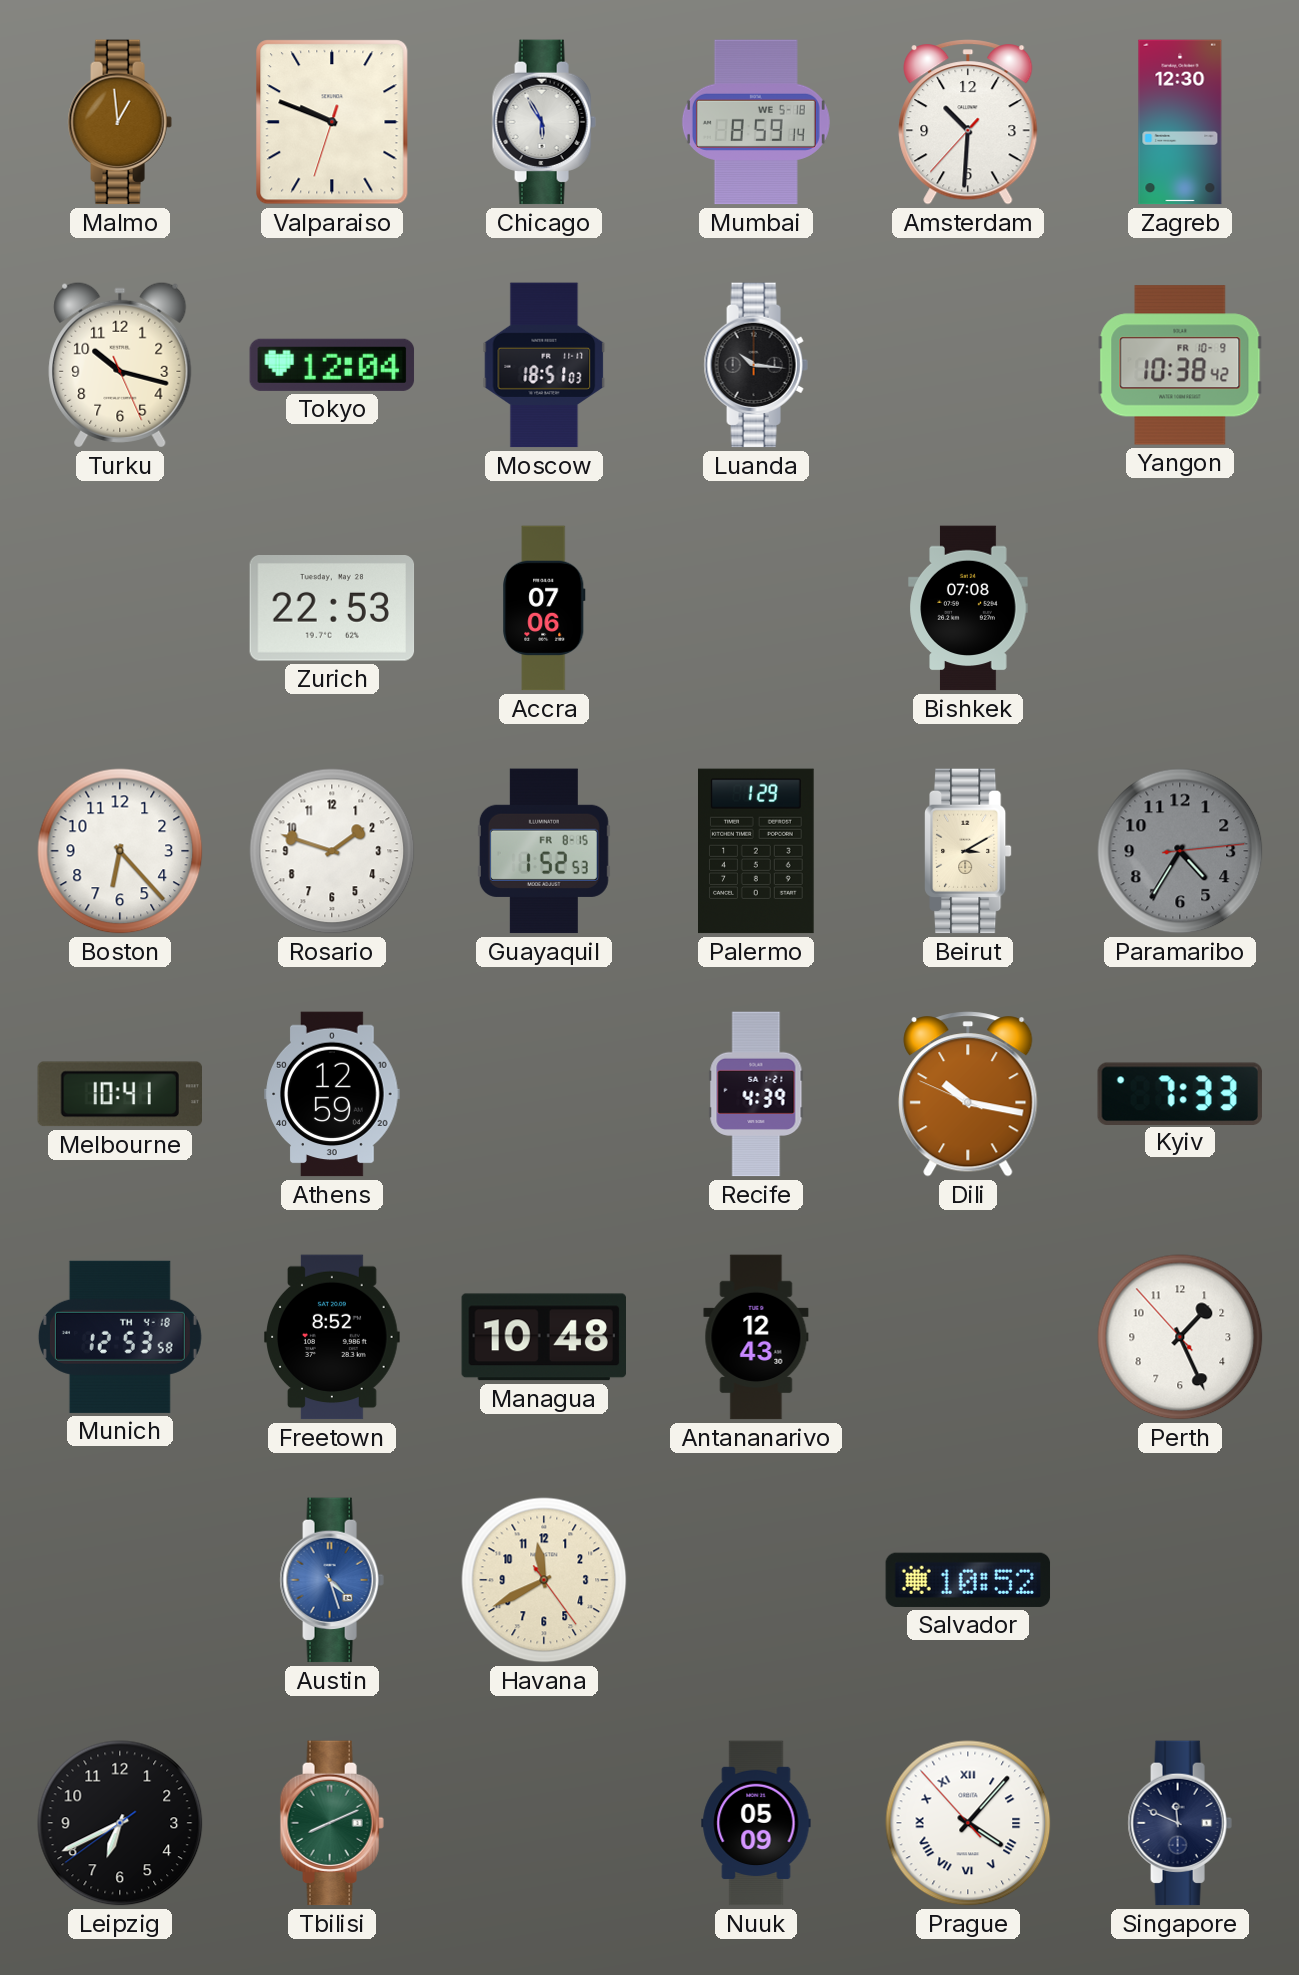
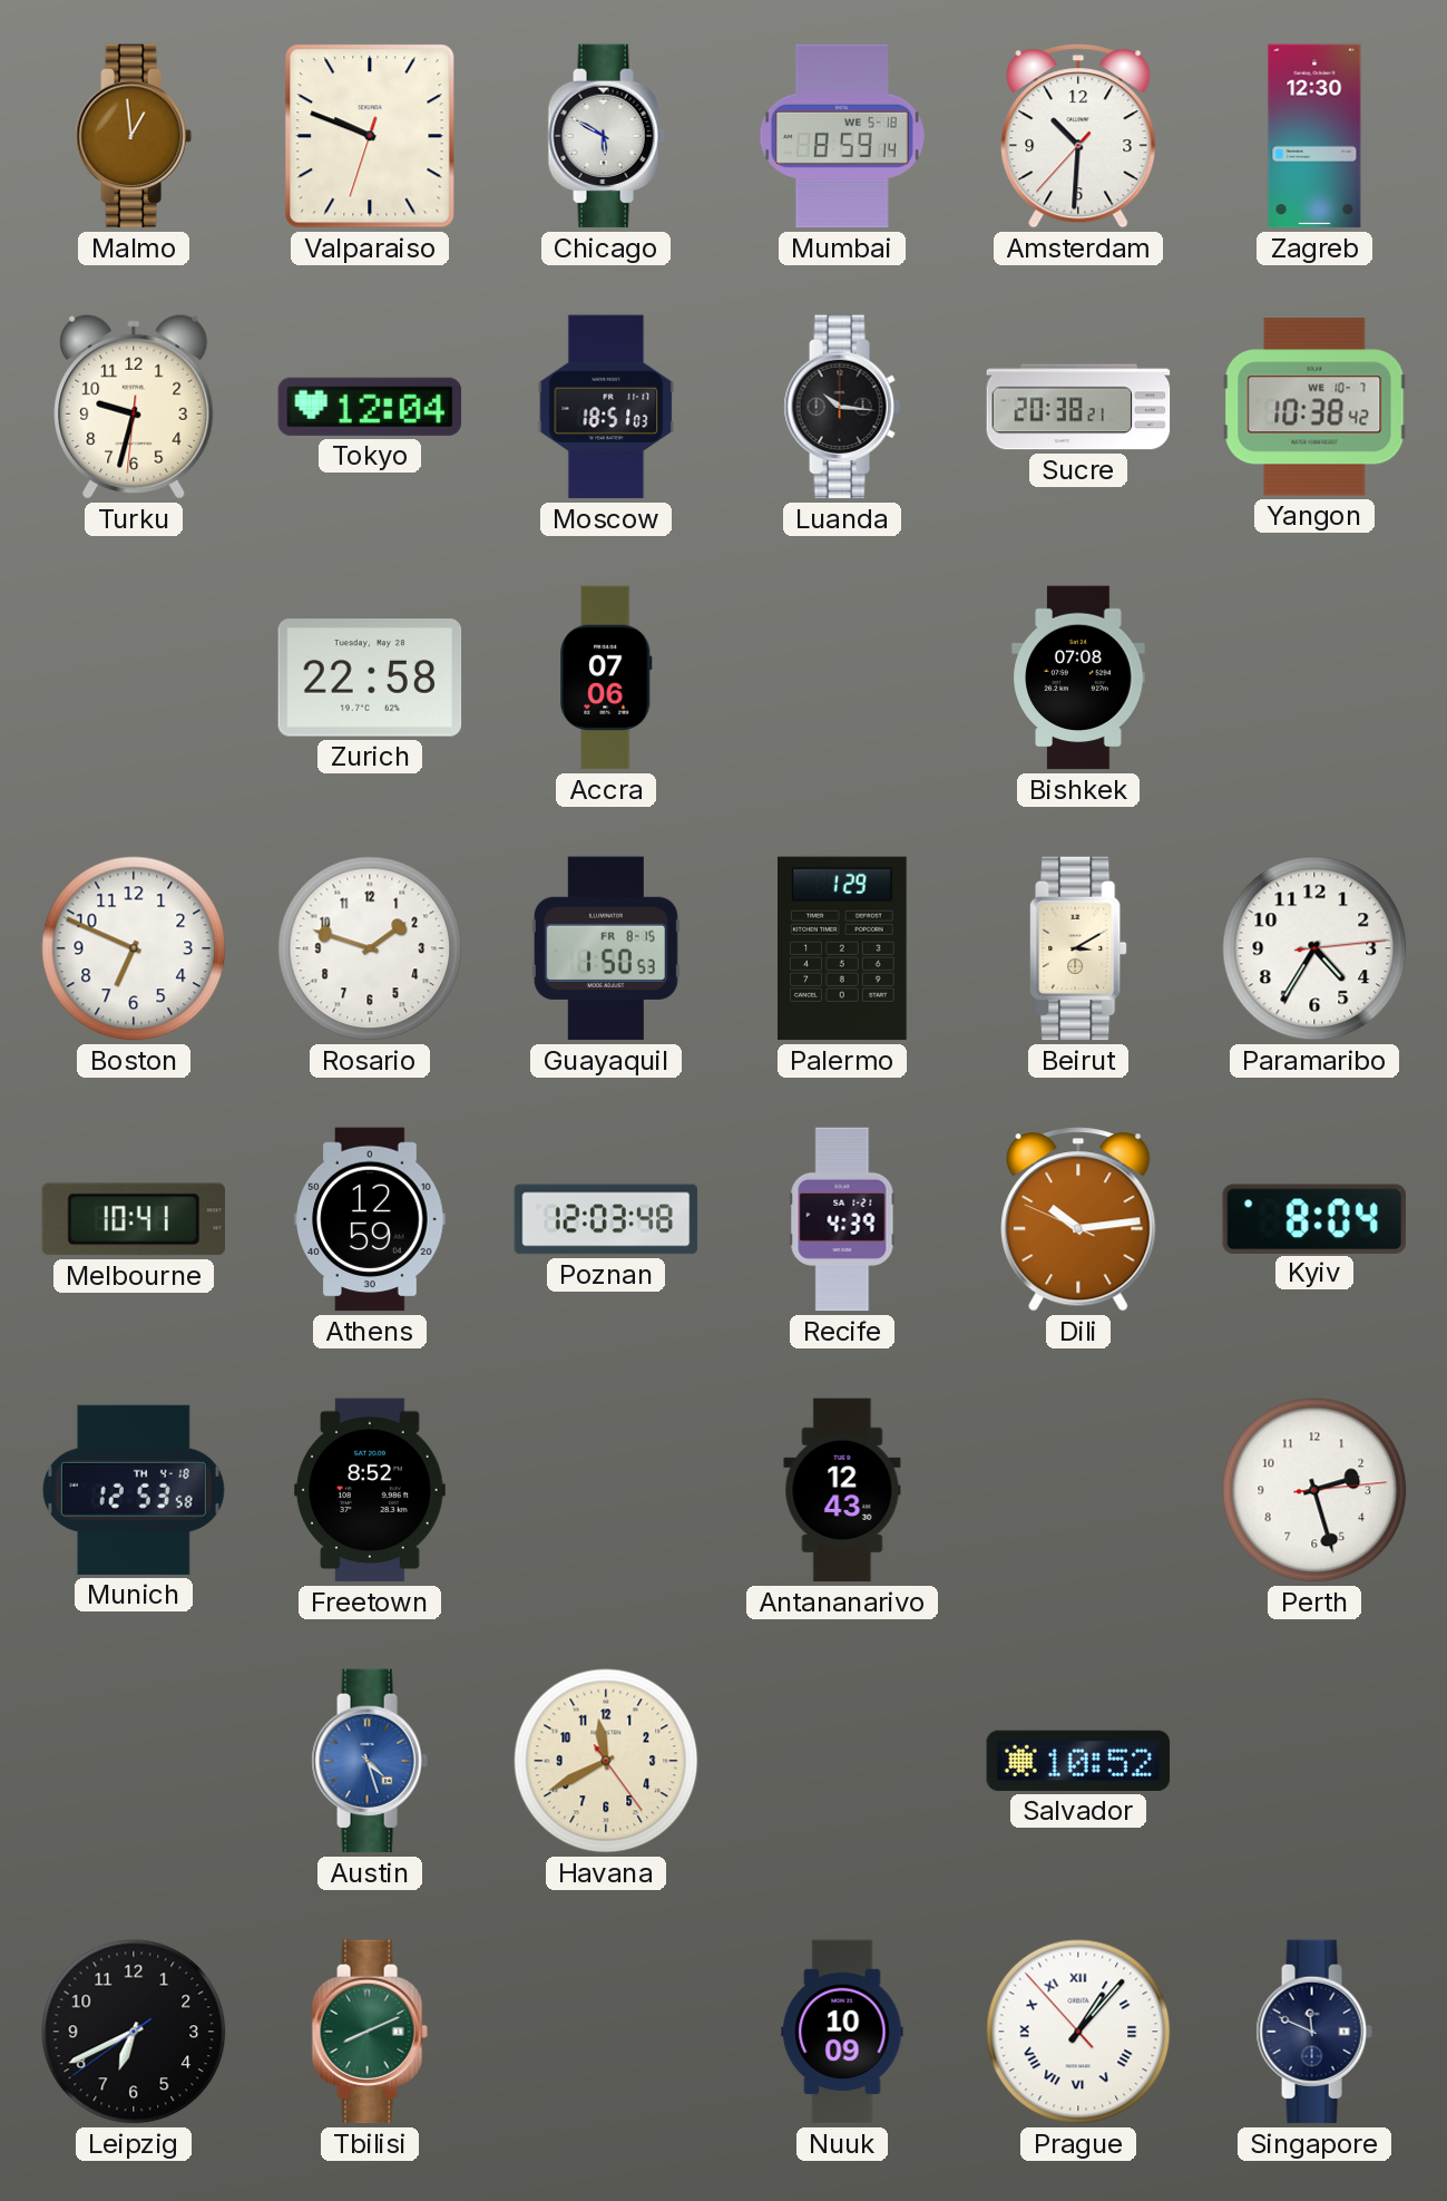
Chicago: 5:55 -> 5:50 (606, 136)
Turku: 10:17 -> 9:32 (134, 407)
Sucre: none -> 20:38 (1078, 407)
Yangon date: FR 10-9 -> WE 10-7 (1314, 407)
Zurich: 22:53 -> 22:58 (370, 679)
Boston: 6:23 -> 6:49 (134, 948)
Guayaquil: 1:52 -> 1:50 (606, 948)
Paramaribo dial: grey -> white (1314, 948)
Poznan: none -> 12:03 (606, 1219)
Dili: 10:16 -> 10:13 (1078, 1219)
Kyiv: 7:33 -> 8:04 (1314, 1218)
Managua: 10:48 -> none (543, 1337)
Perth: 1:25 -> 2:27 (1314, 1490)
Nuuk: 05:09 -> 10:09 (842, 2032)
Prague: 4:06 -> 1:06 (1078, 2032)
